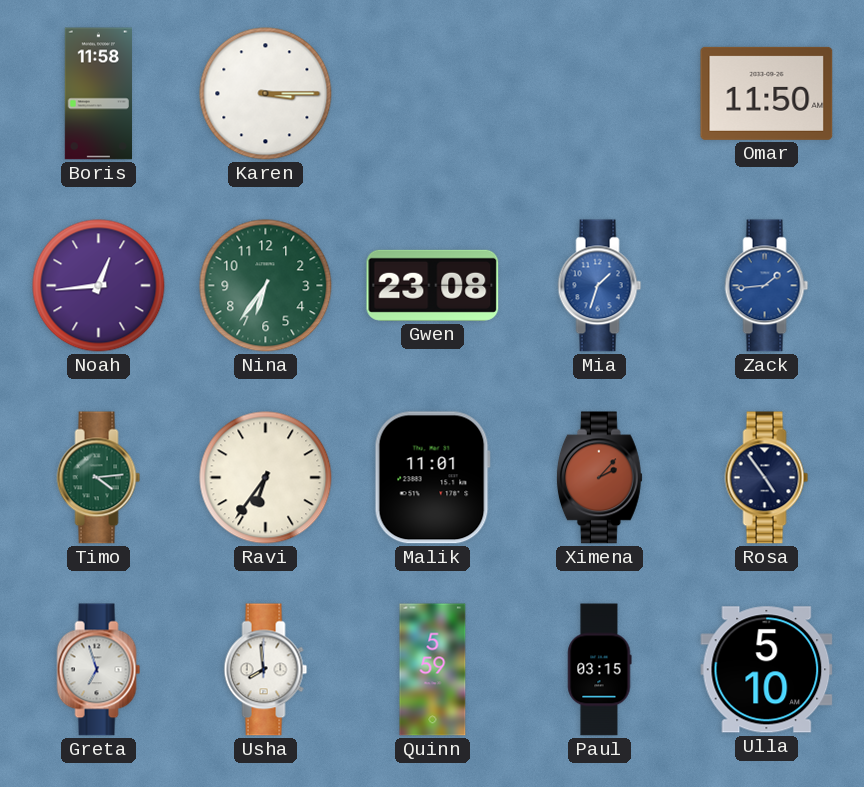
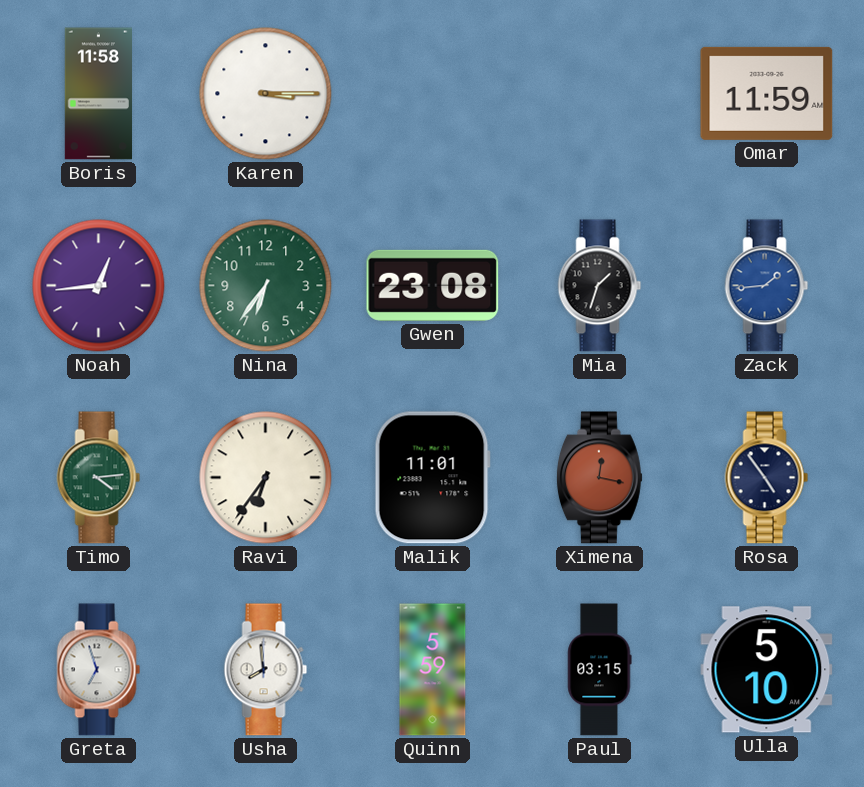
Omar: 11:50 -> 11:59 (767, 93)
Mia dial: blue -> black (600, 286)
Ximena: 2:07 -> 12:17 (599, 478)
